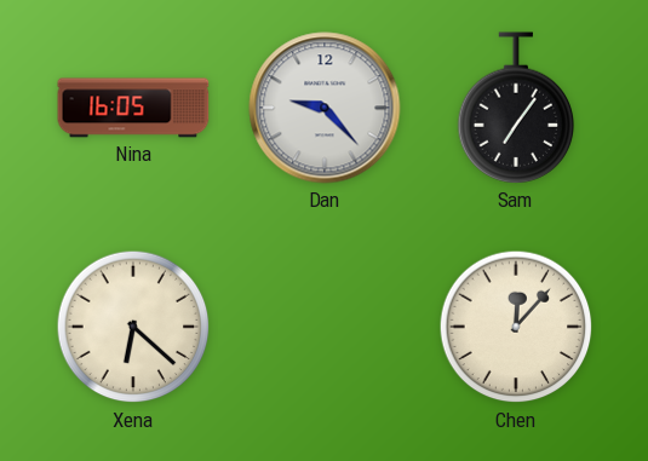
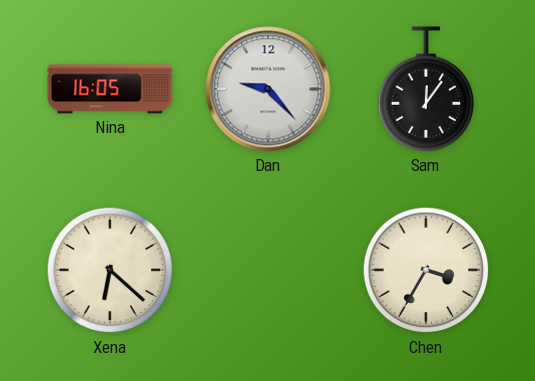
Sam: 7:06 -> 12:06 (426, 89)
Chen: 12:07 -> 3:35 (426, 270)
